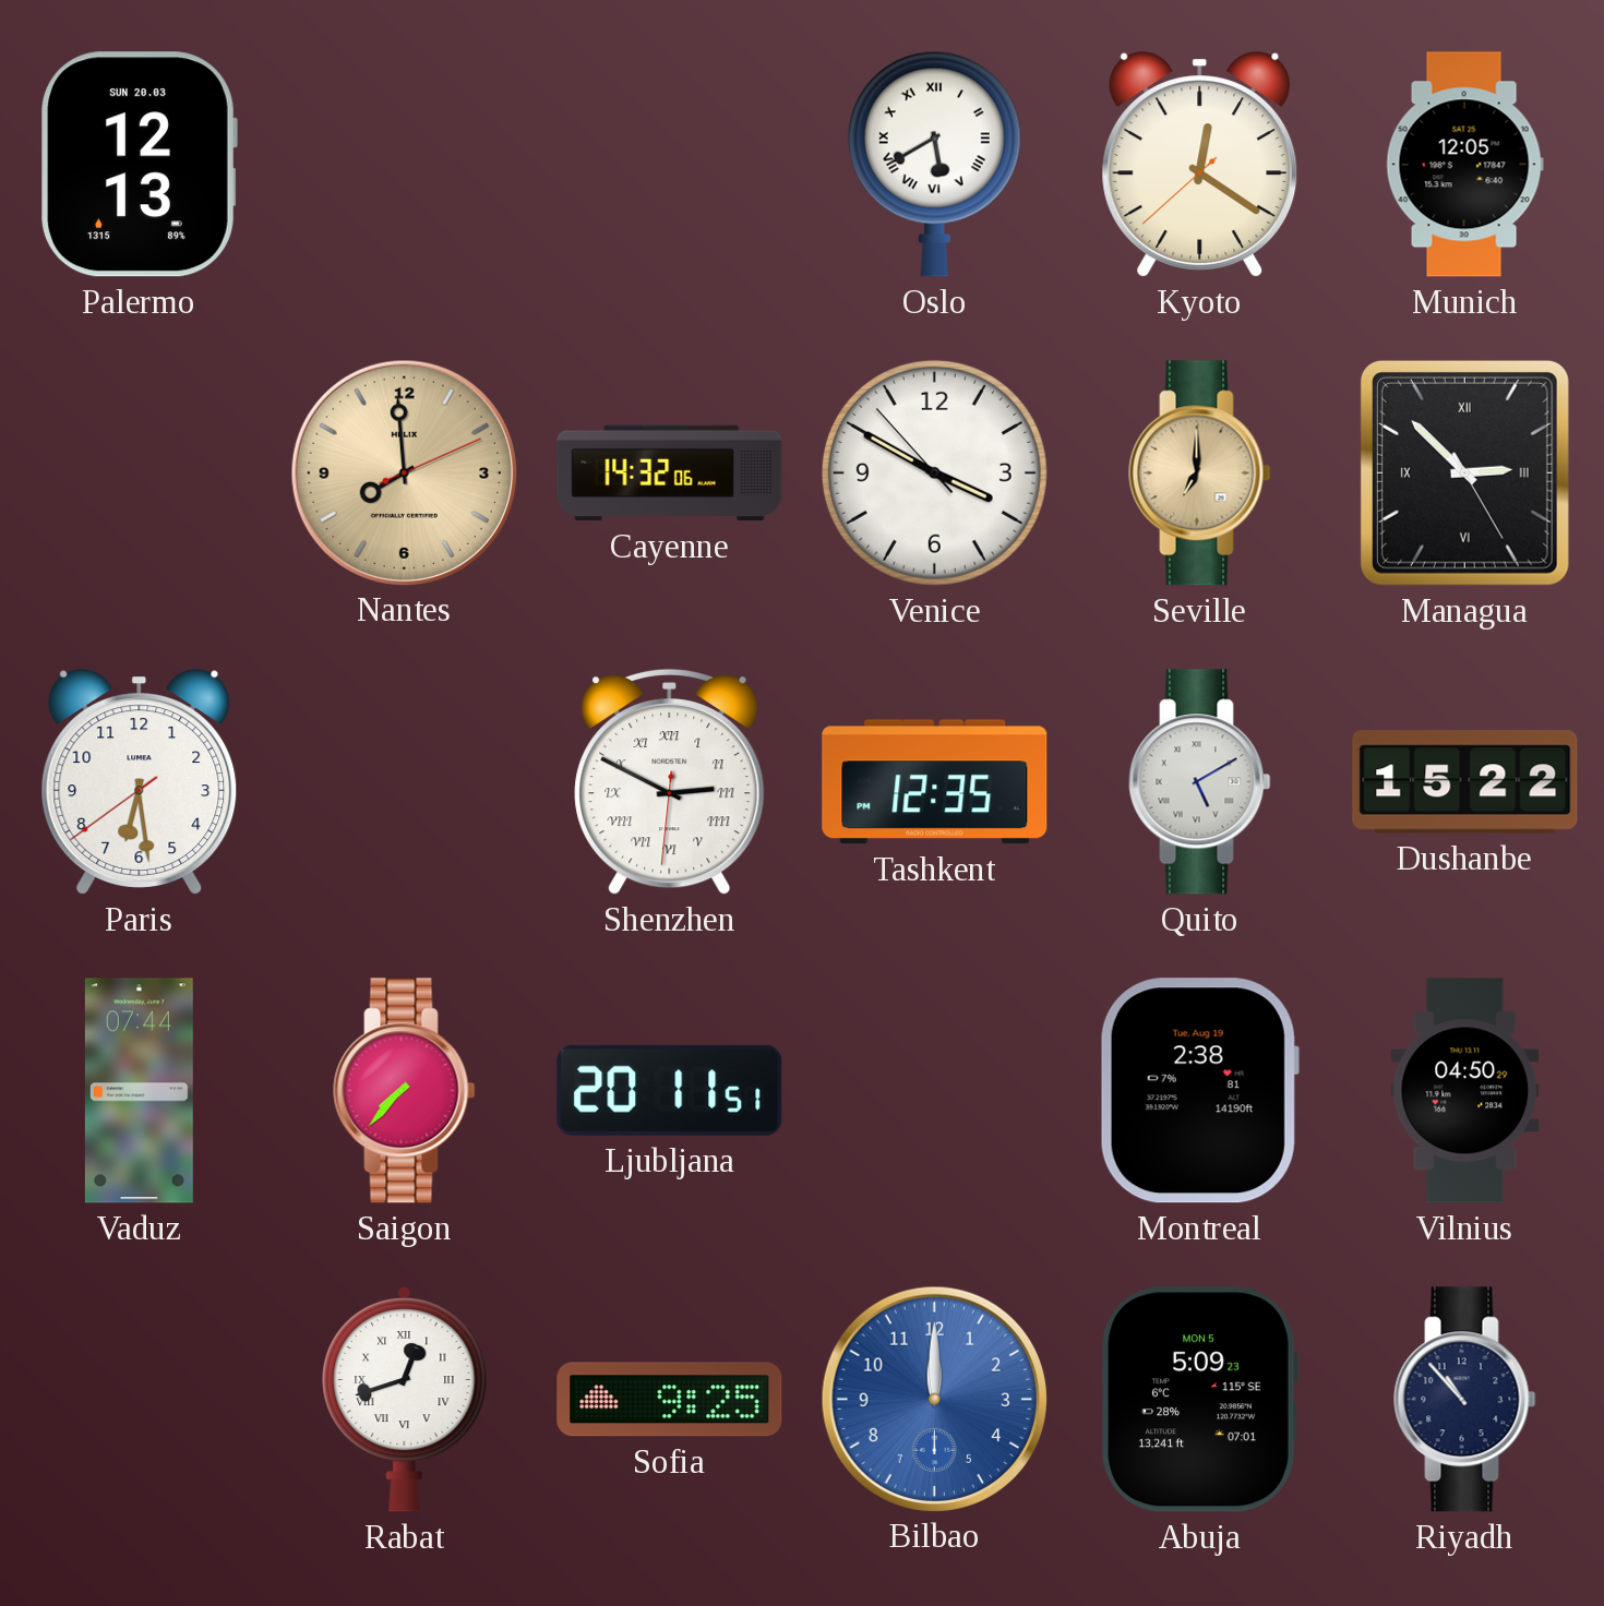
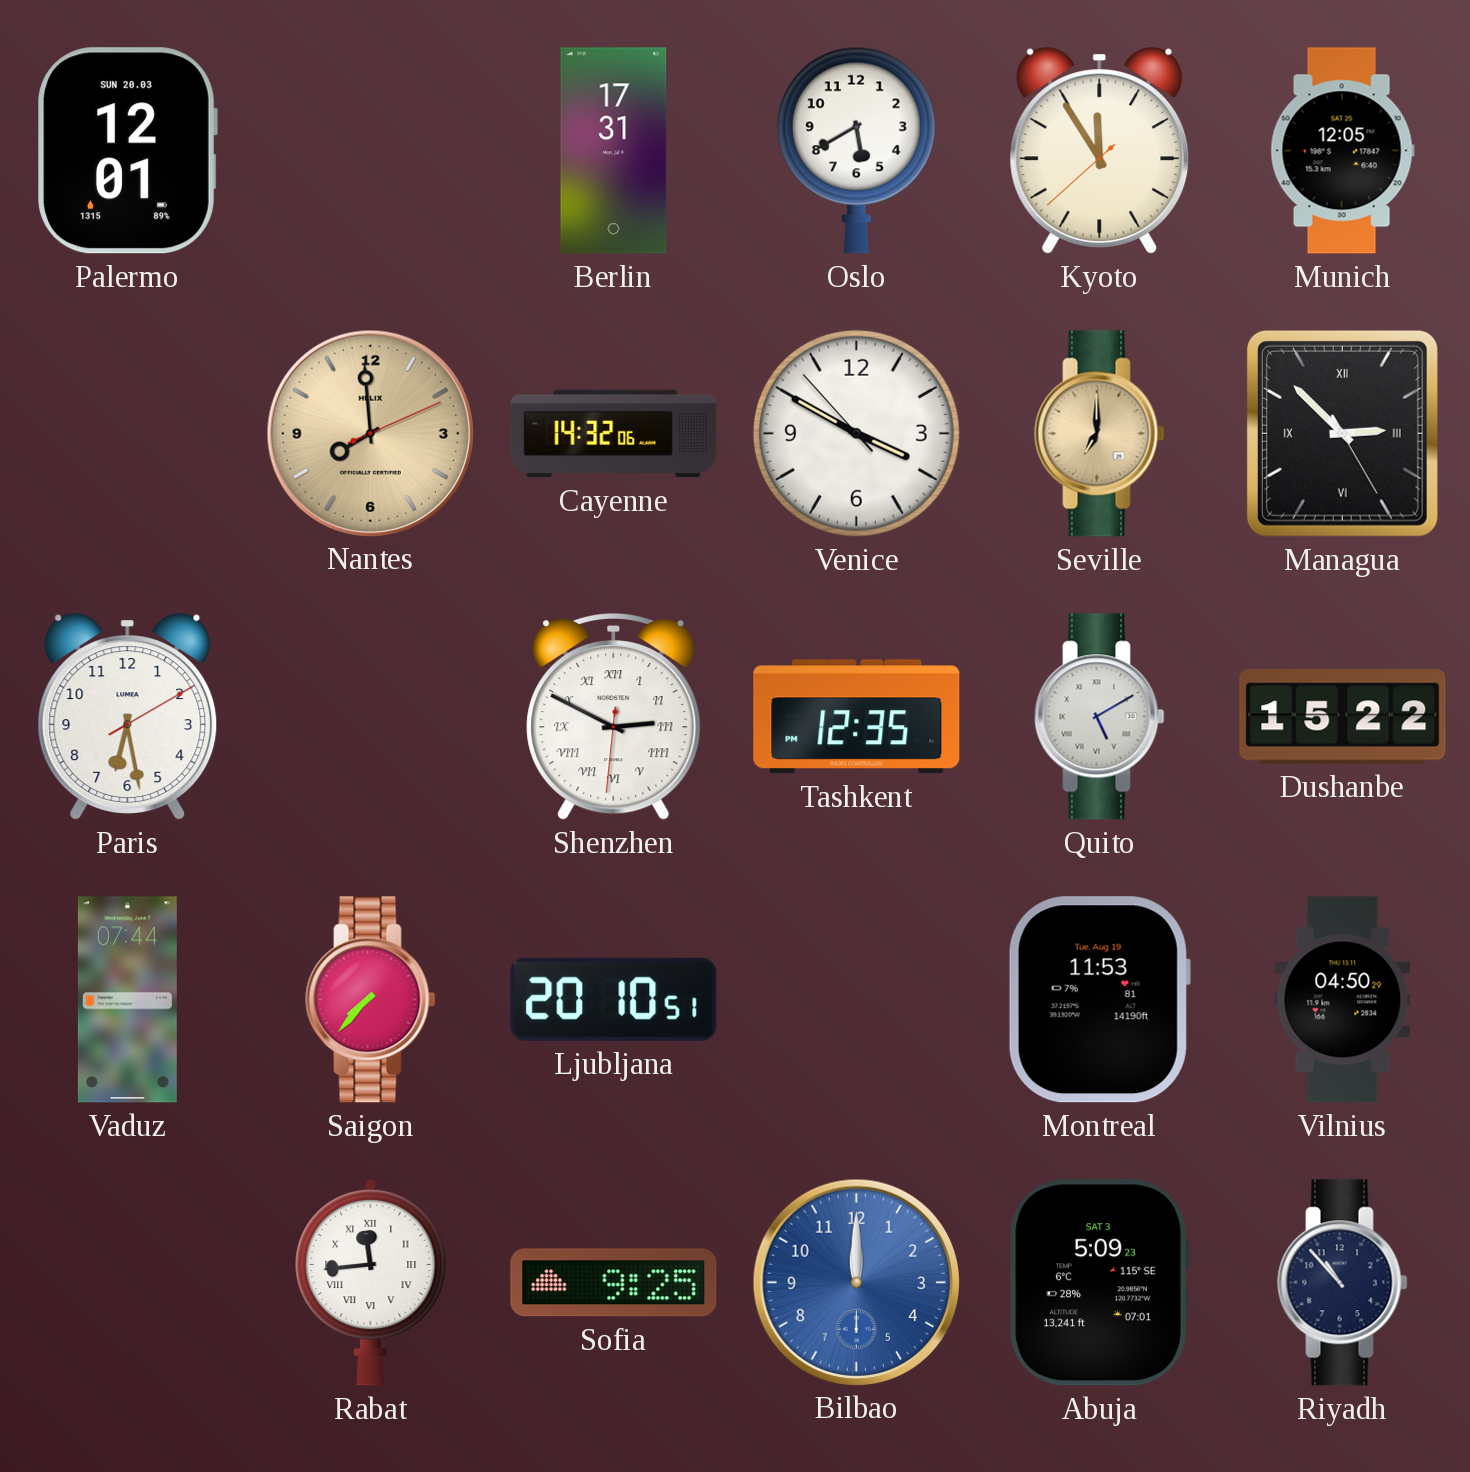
Palermo: 12:13 -> 12:01 (127, 151)
Berlin: none -> 17:31 (614, 151)
Oslo numerals: Roman -> Arabic (856, 150)
Kyoto: 12:20 -> 11:54 (1100, 151)
Paris: 6:28:39 -> 6:28:10 (128, 717)
Ljubljana: 20:11 -> 20:10 (614, 999)
Montreal: 2:38 -> 11:53 (1099, 1000)
Rabat: 12:42 -> 11:44 (371, 1282)
Abuja date: MON 5 -> SAT 3 (1099, 1283)
